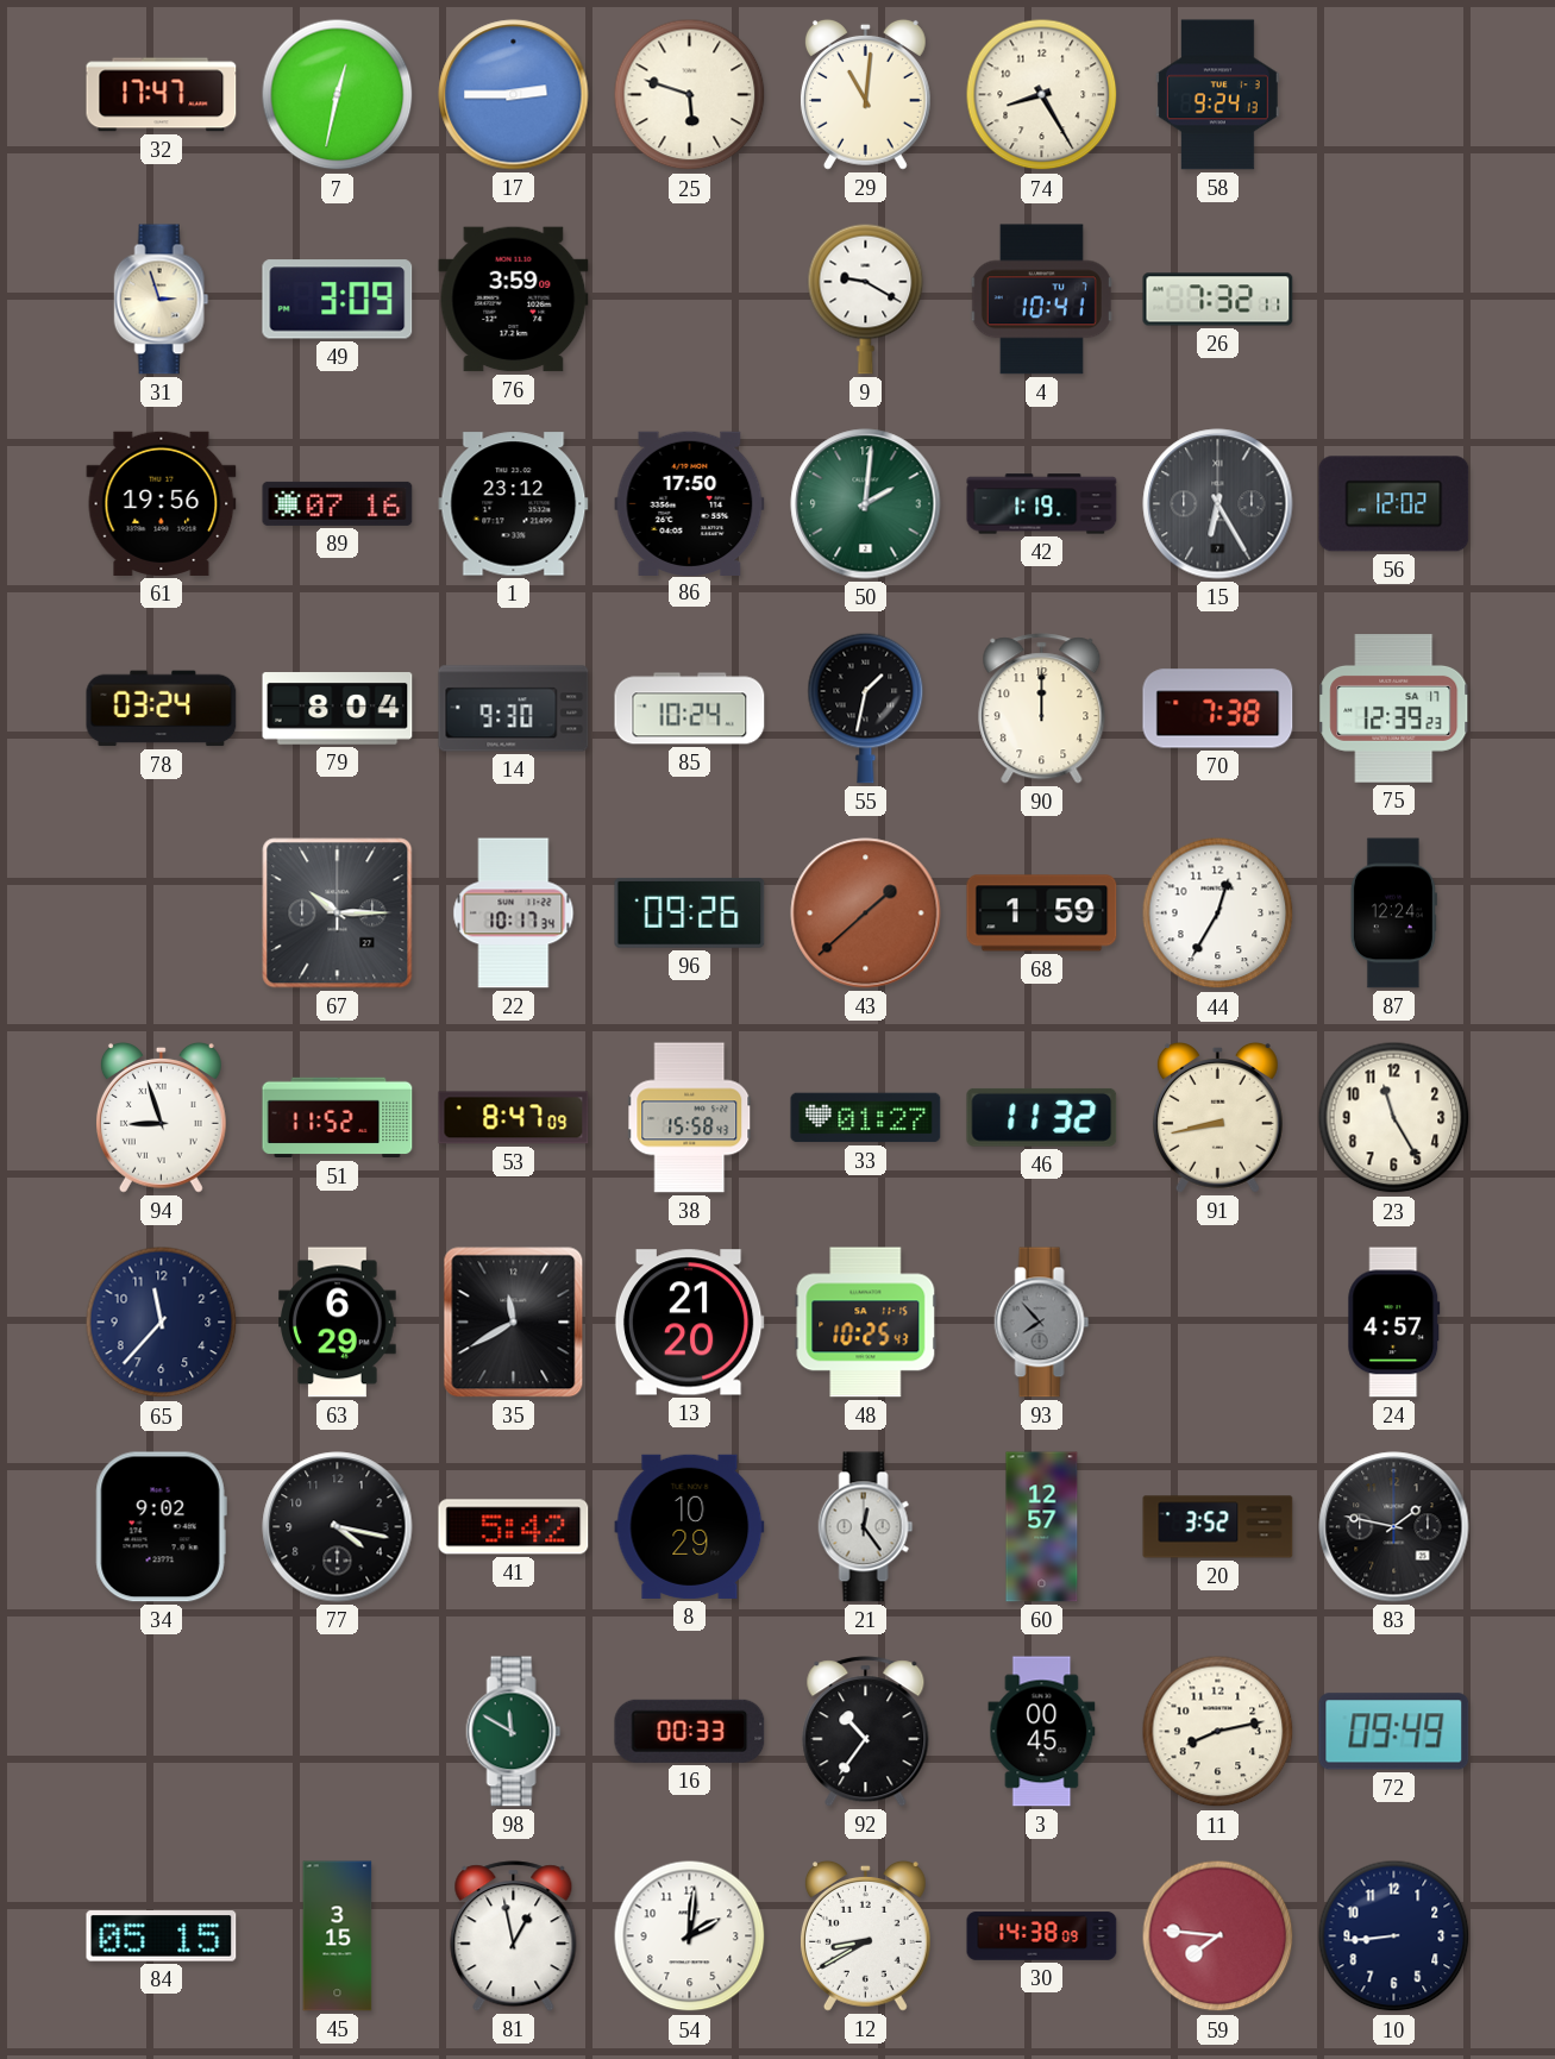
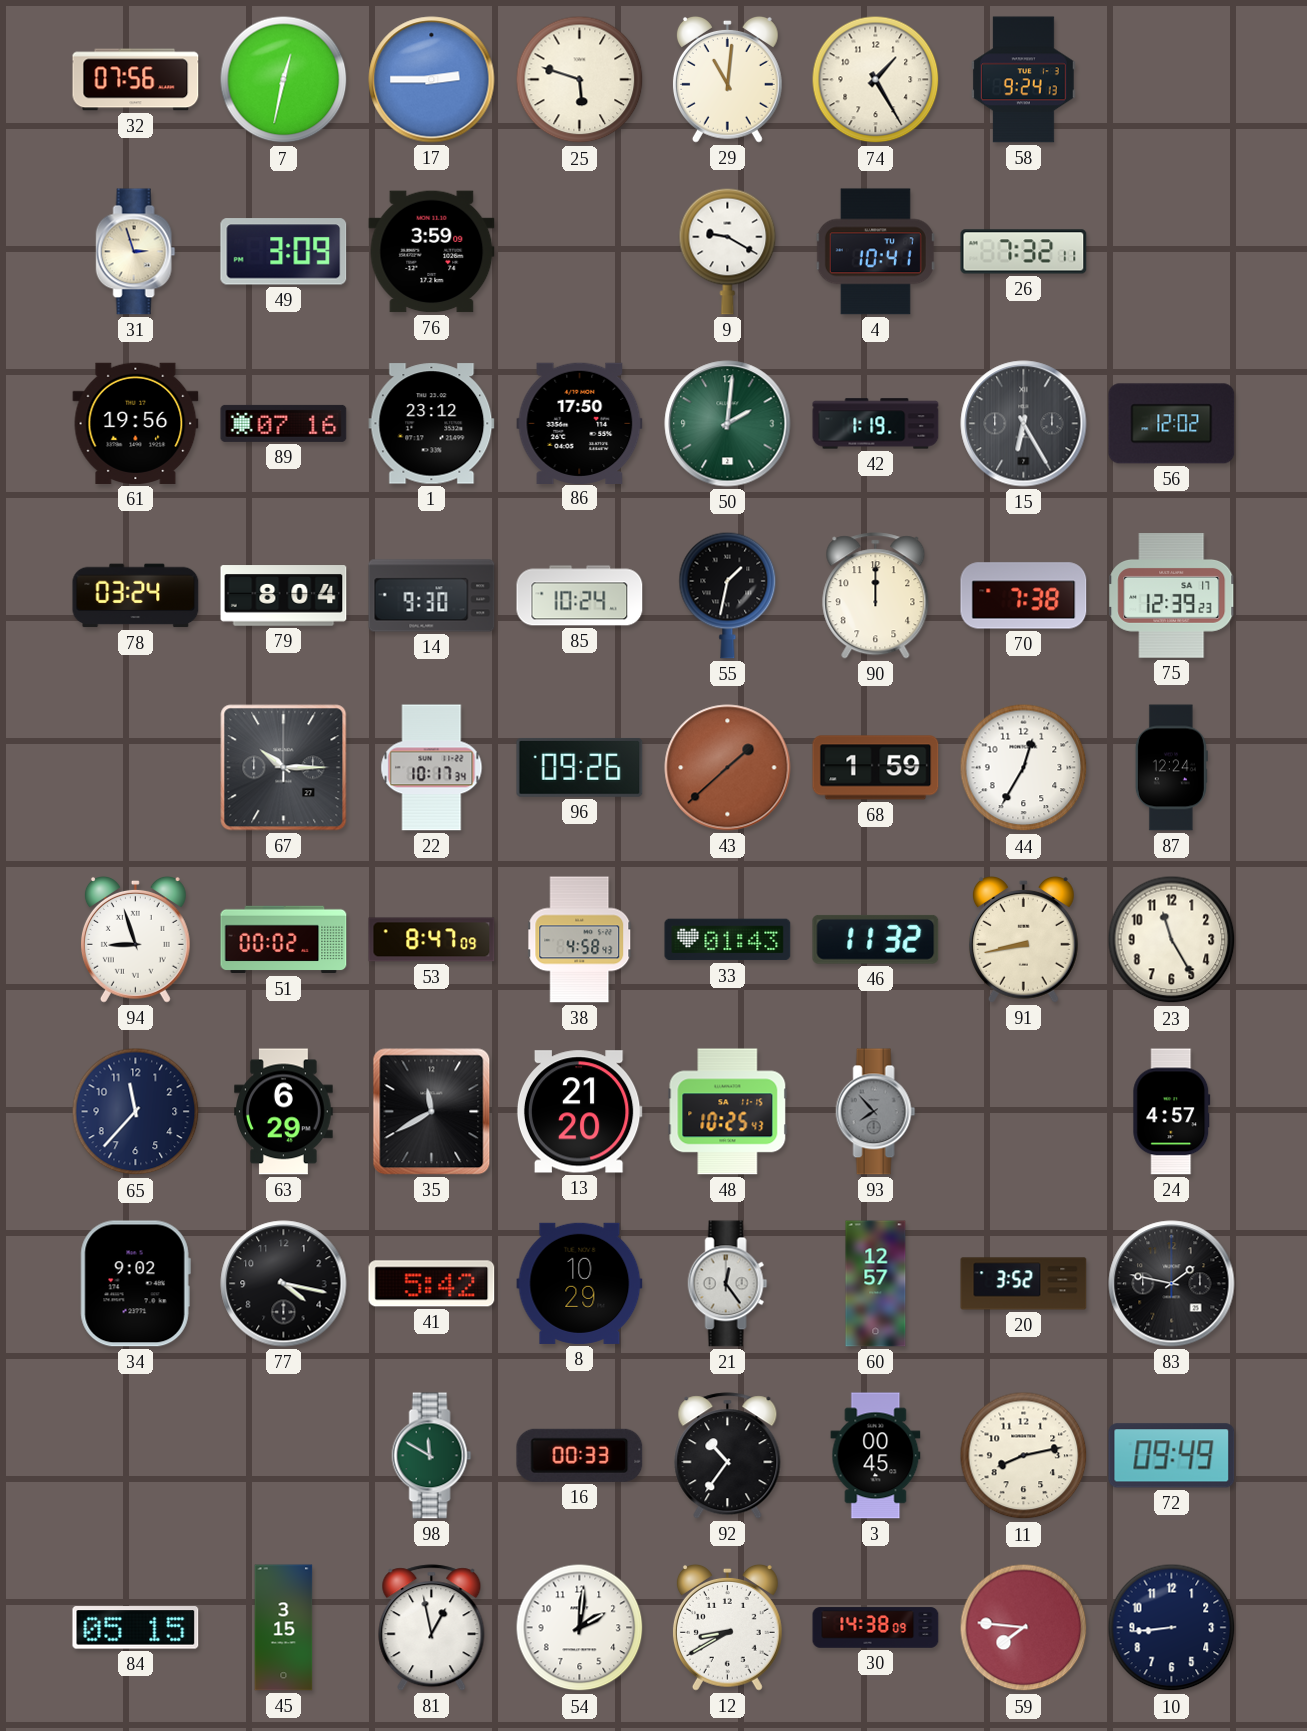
32: 17:47 -> 07:56 (136, 80)
74: 8:25 -> 1:25 (876, 80)
51: 11:52 -> 00:02 (284, 940)
38: 15:58 -> 4:58 (580, 940)
33: 01:27 -> 01:43 (728, 940)
